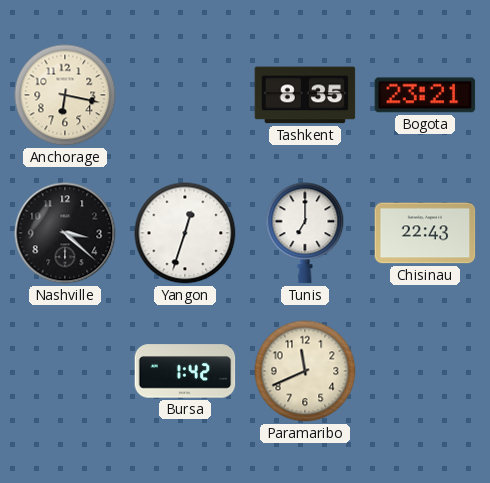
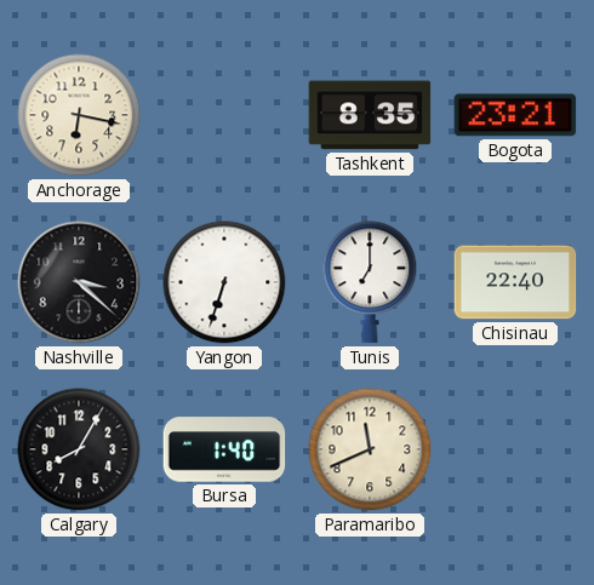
Yangon: 12:33 -> 6:33 (224, 282)
Chisinau: 22:43 -> 22:40 (515, 282)
Calgary: none -> 8:05 (79, 449)
Bursa: 1:42 -> 1:40 (224, 449)
